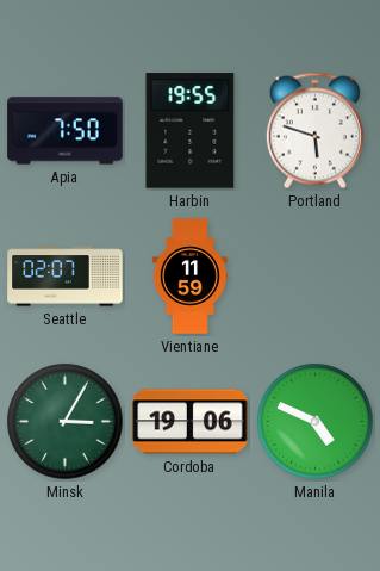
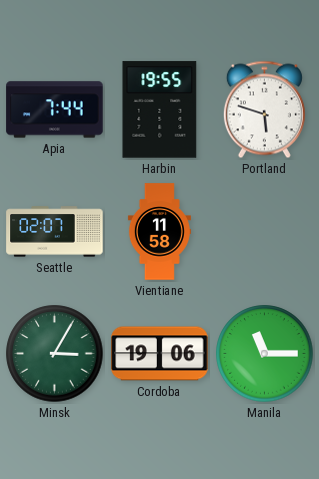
Apia: 7:50 -> 7:44 (55, 110)
Vientiane: 11:59 -> 11:58 (159, 232)
Manila: 4:49 -> 11:15 (265, 354)
